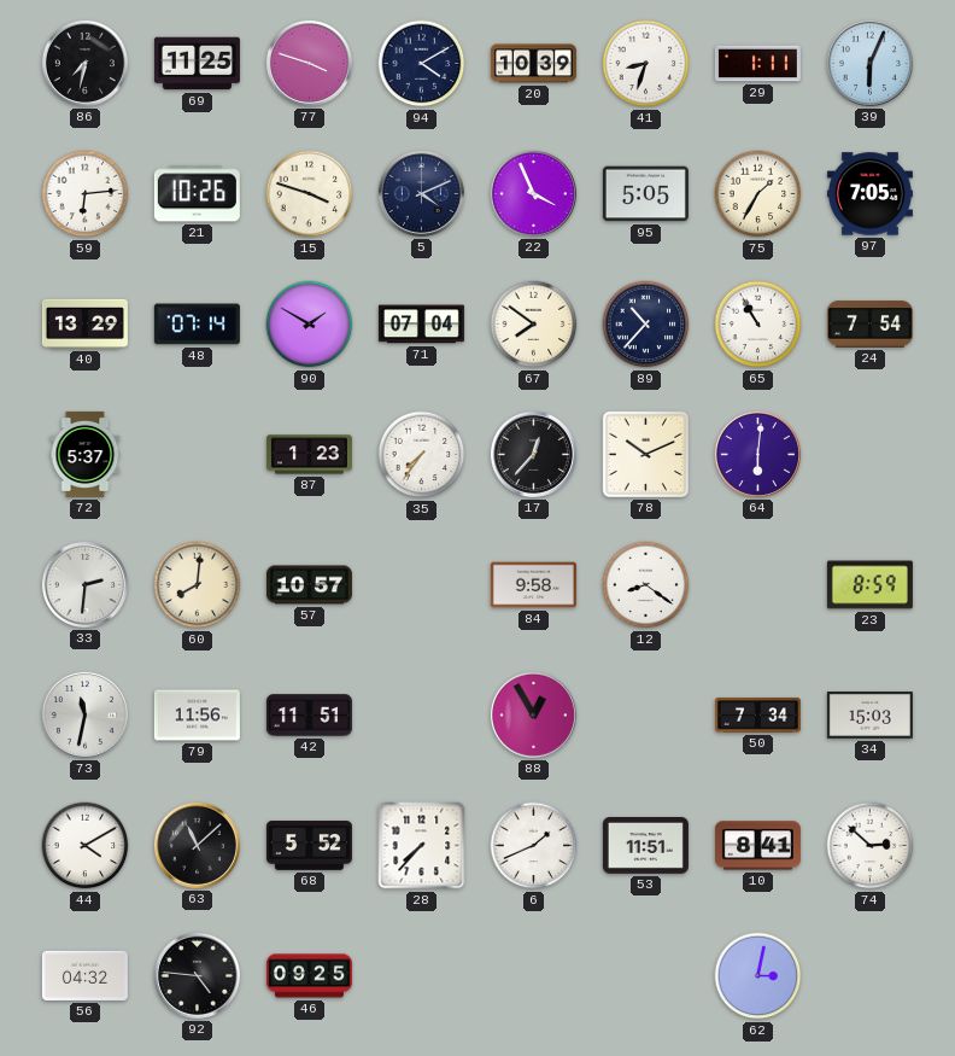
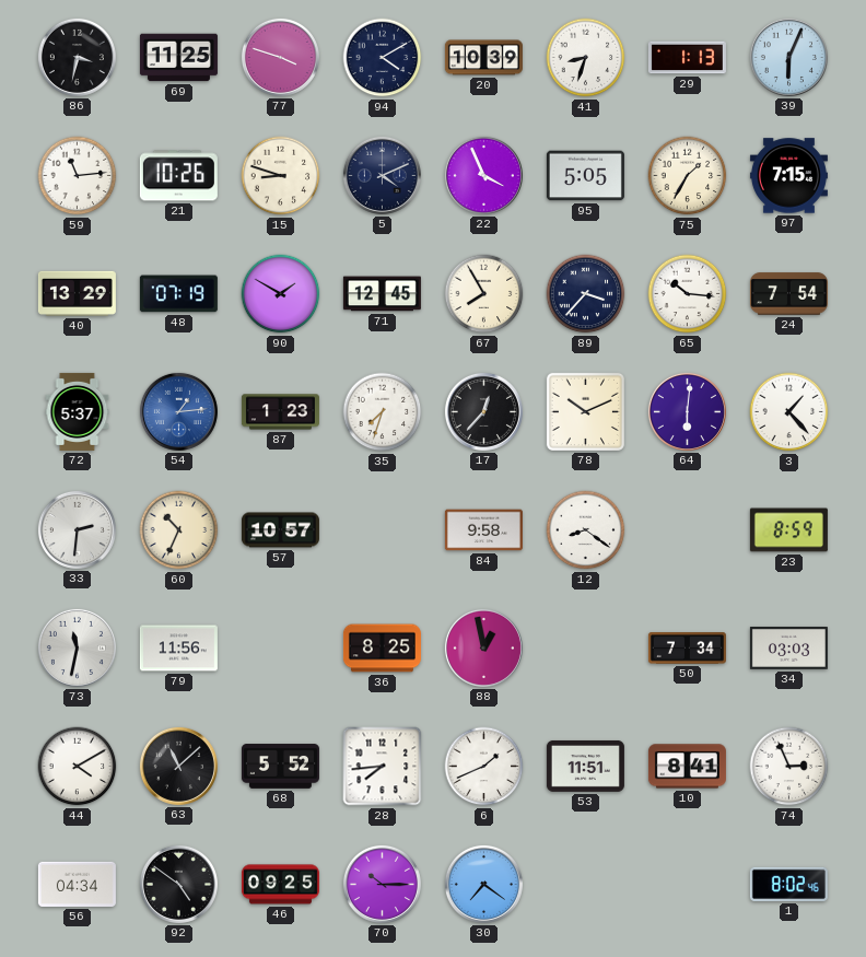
86: 7:32 -> 3:32 (77, 57)
29: 1:11 -> 1:13 (687, 58)
59: 6:14 -> 11:14 (78, 176)
15: 3:48 -> 8:48 (281, 176)
97: 7:05 -> 7:15 (788, 176)
48: 07:14 -> 07:19 (178, 294)
71: 07:04 -> 12:45 (382, 294)
67: 7:51 -> 7:55 (484, 294)
89: 10:37 -> 3:37 (586, 294)
65: 10:55 -> 10:16 (688, 294)
54: none -> 1:14 (178, 411)
35: 7:36 -> 7:33 (383, 412)
3: none -> 1:23 (789, 412)
60: 8:01 -> 10:34 (179, 530)
42: 11:51 -> none (309, 716)
36: none -> 8:25 (382, 649)
88: 12:55 -> 12:58 (483, 647)
34: 15:03 -> 03:03 (788, 649)
28: 7:37 -> 7:44 (383, 767)
74: 2:52 -> 2:56 (789, 767)
56: 04:32 -> 04:34 (77, 884)
92: 4:46 -> 4:51 (178, 884)
70: none -> 10:15 (382, 884)
30: none -> 7:21 (483, 884)
62: 3:02 -> none (758, 976)
1: none -> 8:02 (788, 884)
